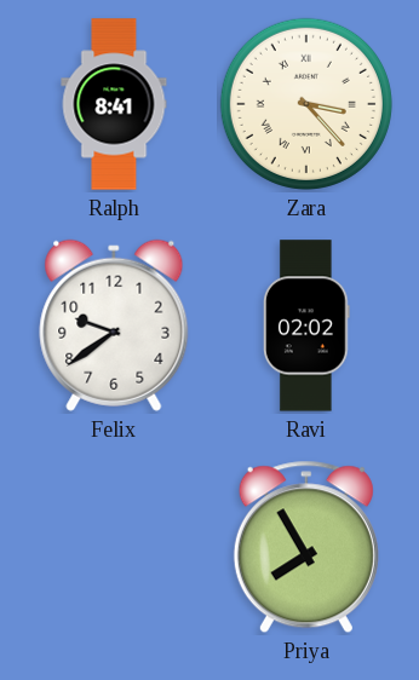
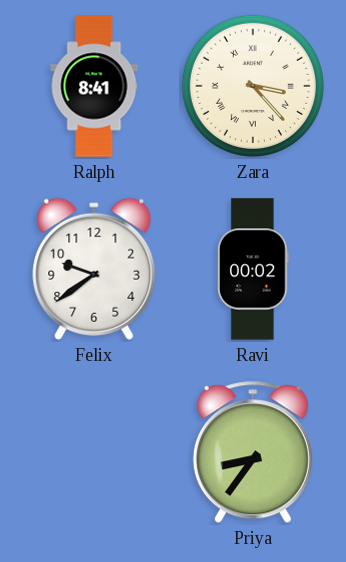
Ravi: 02:02 -> 00:02 (254, 269)
Priya: 7:55 -> 8:36 (253, 452)
